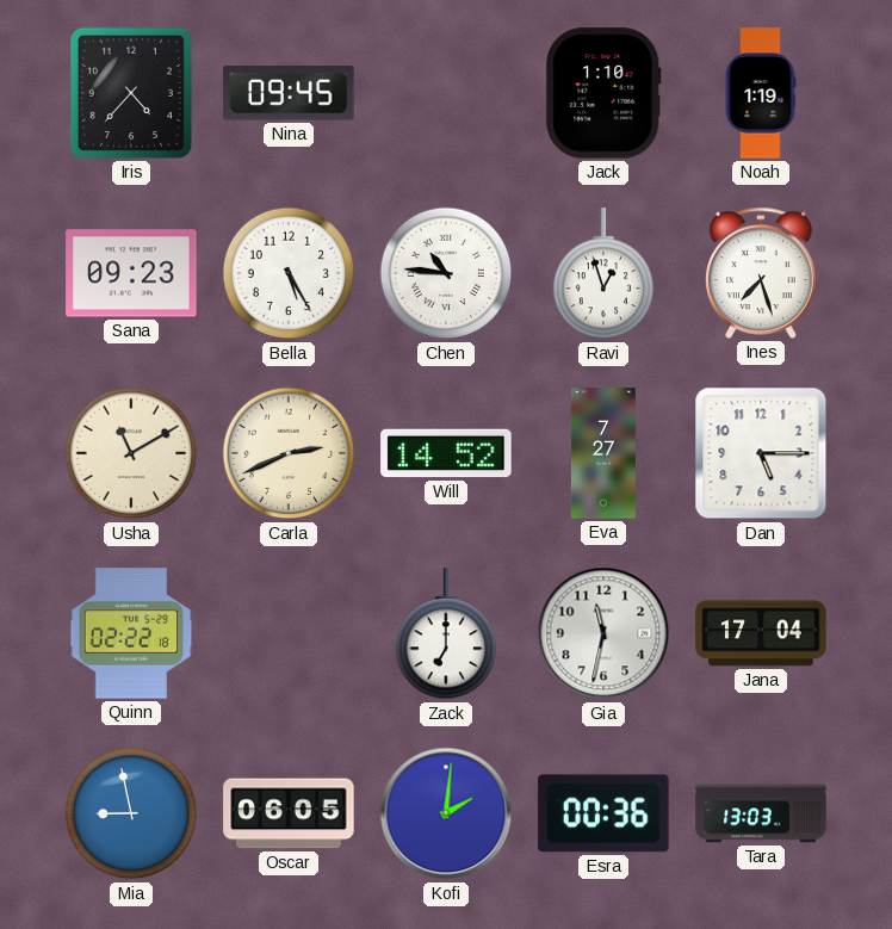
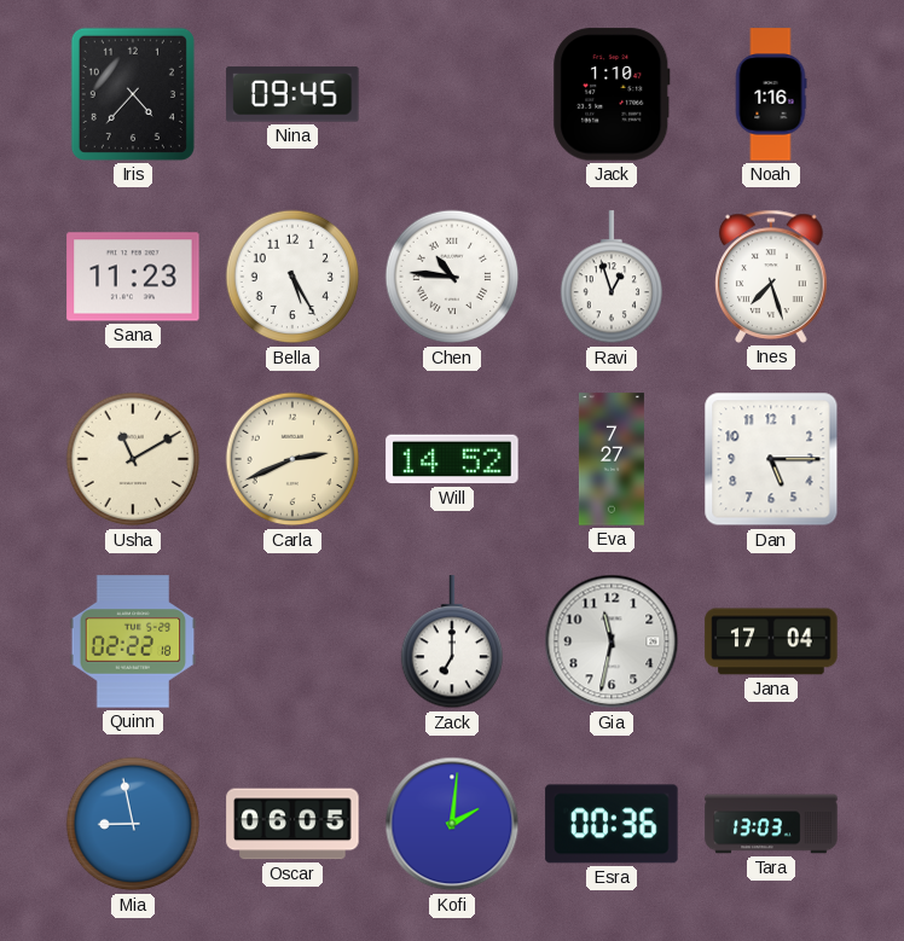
Noah: 1:19 -> 1:16 (771, 94)
Sana: 09:23 -> 11:23 (133, 277)
